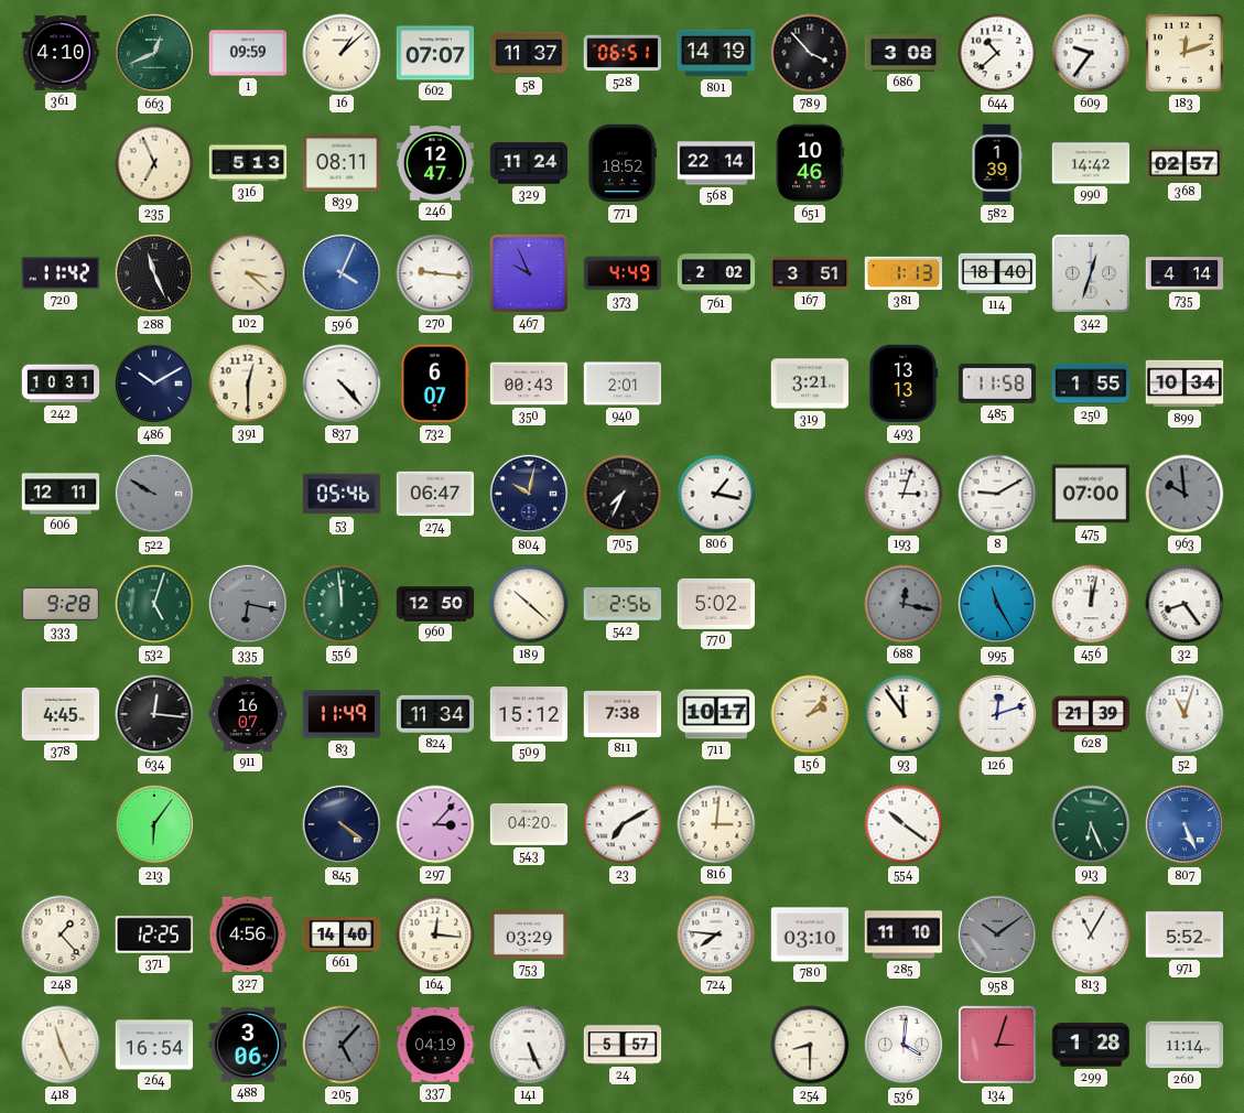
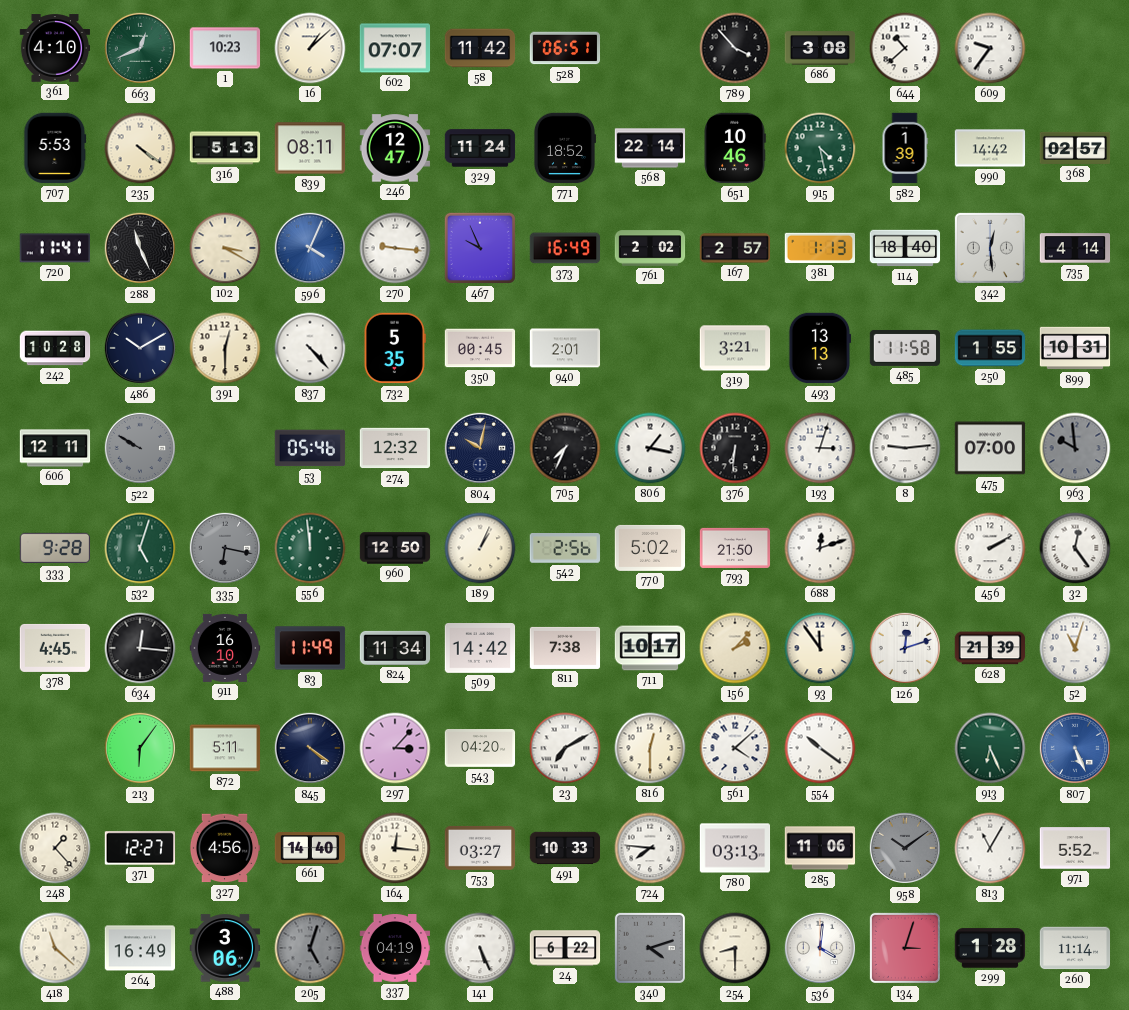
1: 09:59 -> 10:23 (225, 48)
58: 11:37 -> 11:42 (480, 48)
801: 14:19 -> none (716, 53)
183: 12:12 -> none (1184, 53)
707: none -> 5:53 (55, 148)
235: 6:56 -> 4:21 (140, 148)
915: none -> 4:28 (820, 148)
720: 11:42 -> 11:41 (54, 248)
102: 3:22 -> 3:20 (225, 248)
373: 4:49 -> 16:49 (565, 248)
167: 3:51 -> 2:57 (735, 248)
342: 12:33 -> 12:29 (990, 248)
242: 10:31 -> 10:28 (55, 348)
732: 6:07 -> 5:35 (395, 348)
350: 00:43 -> 00:45 (480, 348)
899: 10:34 -> 10:31 (1075, 348)
274: 06:47 -> 12:32 (395, 448)
376: none -> 6:31 (735, 448)
8: 9:10 -> 9:14 (905, 448)
189: 10:22 -> 1:04 (480, 548)
793: none -> 21:50 (735, 548)
688: 12:17 -> 12:12 (820, 548)
688 dial: grey -> white (820, 548)
995: 11:25 -> none (997, 604)
456: 12:02 -> 2:10 (990, 548)
32: 8:24 -> 12:24 (1075, 548)
911: 16:07 -> 16:10 (225, 648)
509: 15:12 -> 14:42 (480, 648)
872: none -> 5:11 (225, 748)
816: 3:01 -> 12:30 (650, 748)
561: none -> 4:08 (735, 748)
371: 12:25 -> 12:27 (140, 848)
753: 03:29 -> 03:27 (480, 848)
491: none -> 10:33 (565, 848)
780: 03:10 -> 03:13 (735, 848)
285: 11:10 -> 11:06 (820, 848)
418: 11:26 -> 11:22 (55, 948)
264: 16:54 -> 16:49 (140, 948)
205: 5:07 -> 5:03 (310, 948)
24: 5:57 -> 6:22 (565, 948)
340: none -> 4:12 (650, 948)
